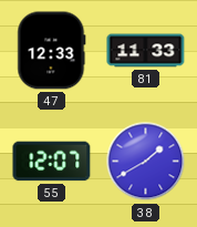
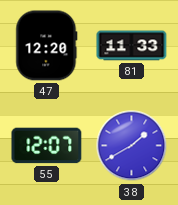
47: 12:33 -> 12:20 (47, 46)
